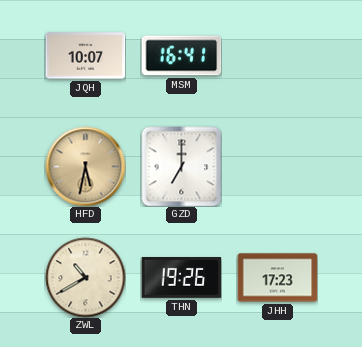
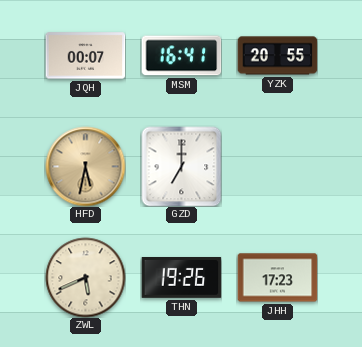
JQH: 10:07 -> 00:07 (85, 56)
YZK: none -> 20:55 (277, 56)
ZWL: 10:40 -> 5:41 (85, 277)
